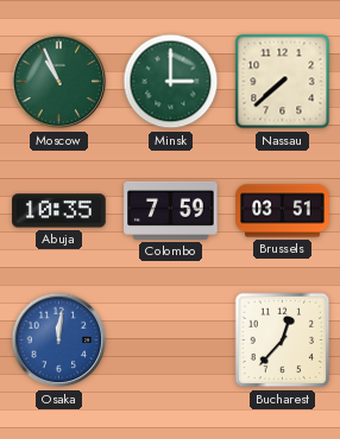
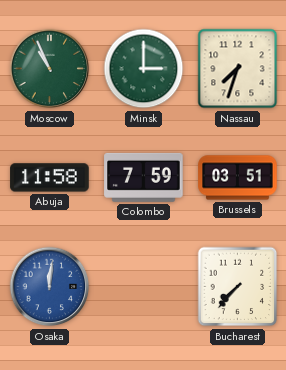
Nassau: 7:38 -> 7:33 (238, 69)
Abuja: 10:35 -> 11:58 (50, 178)
Bucharest: 12:37 -> 7:37 (238, 287)
